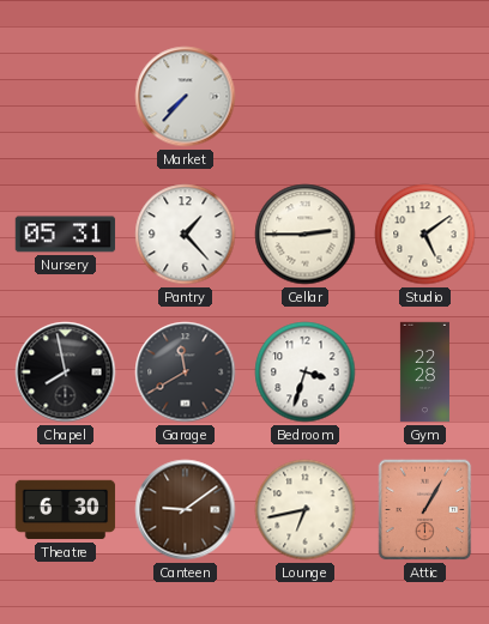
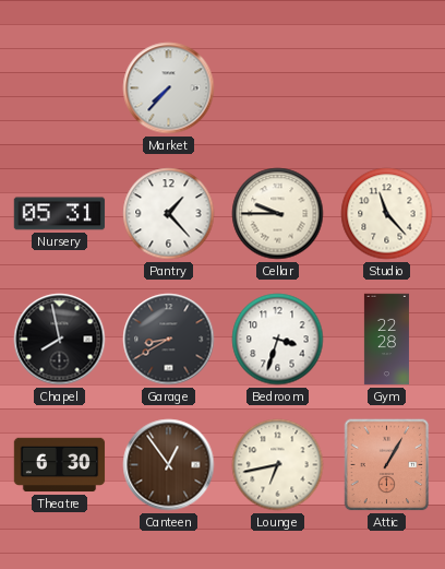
Cellar: 2:45 -> 9:45 (278, 214)
Studio: 5:09 -> 11:23 (387, 214)
Garage: 11:40 -> 8:40 (169, 340)
Canteen: 9:09 -> 12:54 (169, 465)
